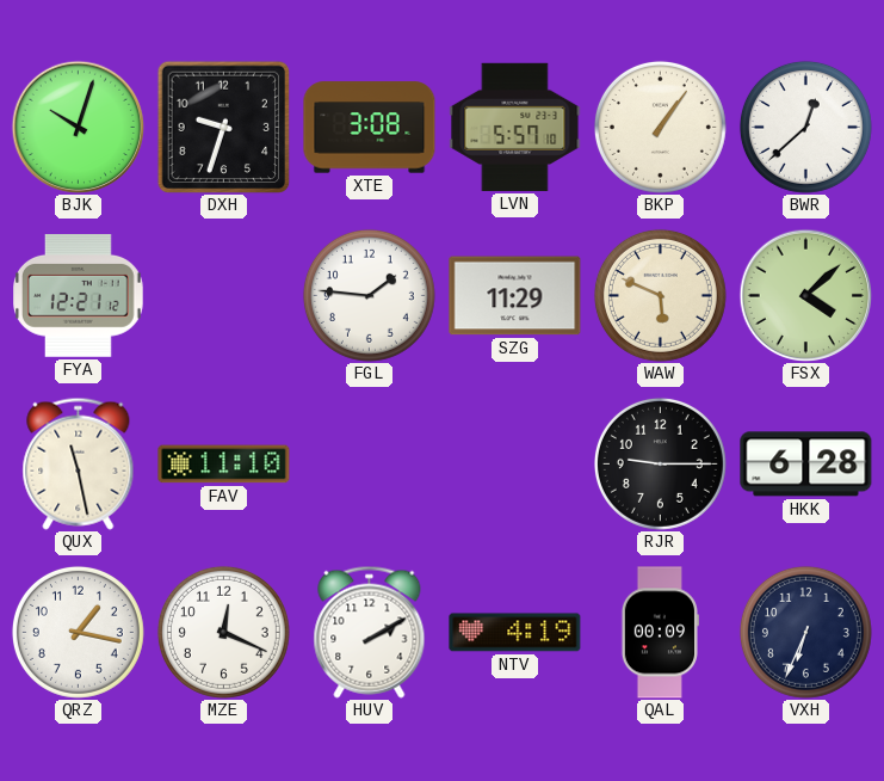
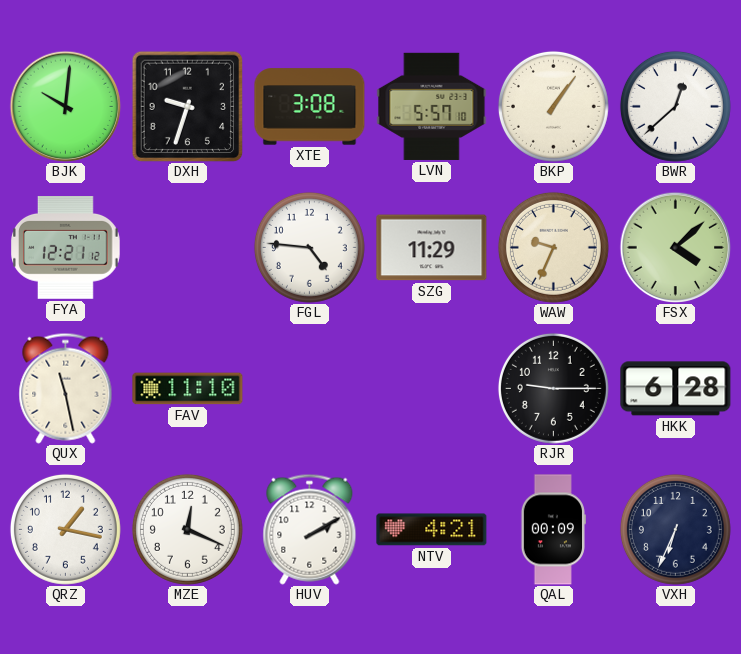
BJK: 10:03 -> 10:01 (65, 106)
FGL: 1:46 -> 4:46 (309, 247)
WAW: 5:49 -> 9:34 (553, 247)
NTV: 4:19 -> 4:21 (432, 530)
